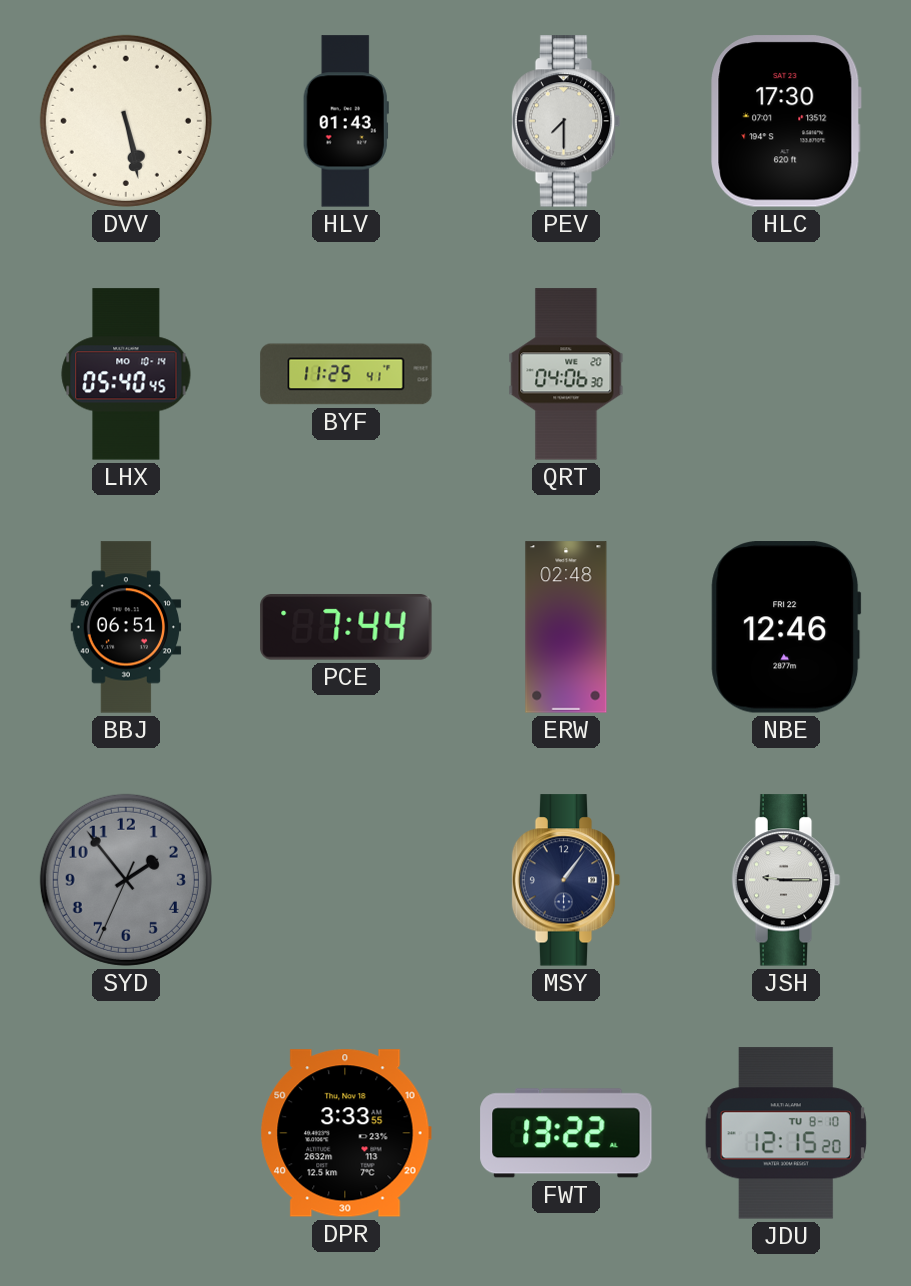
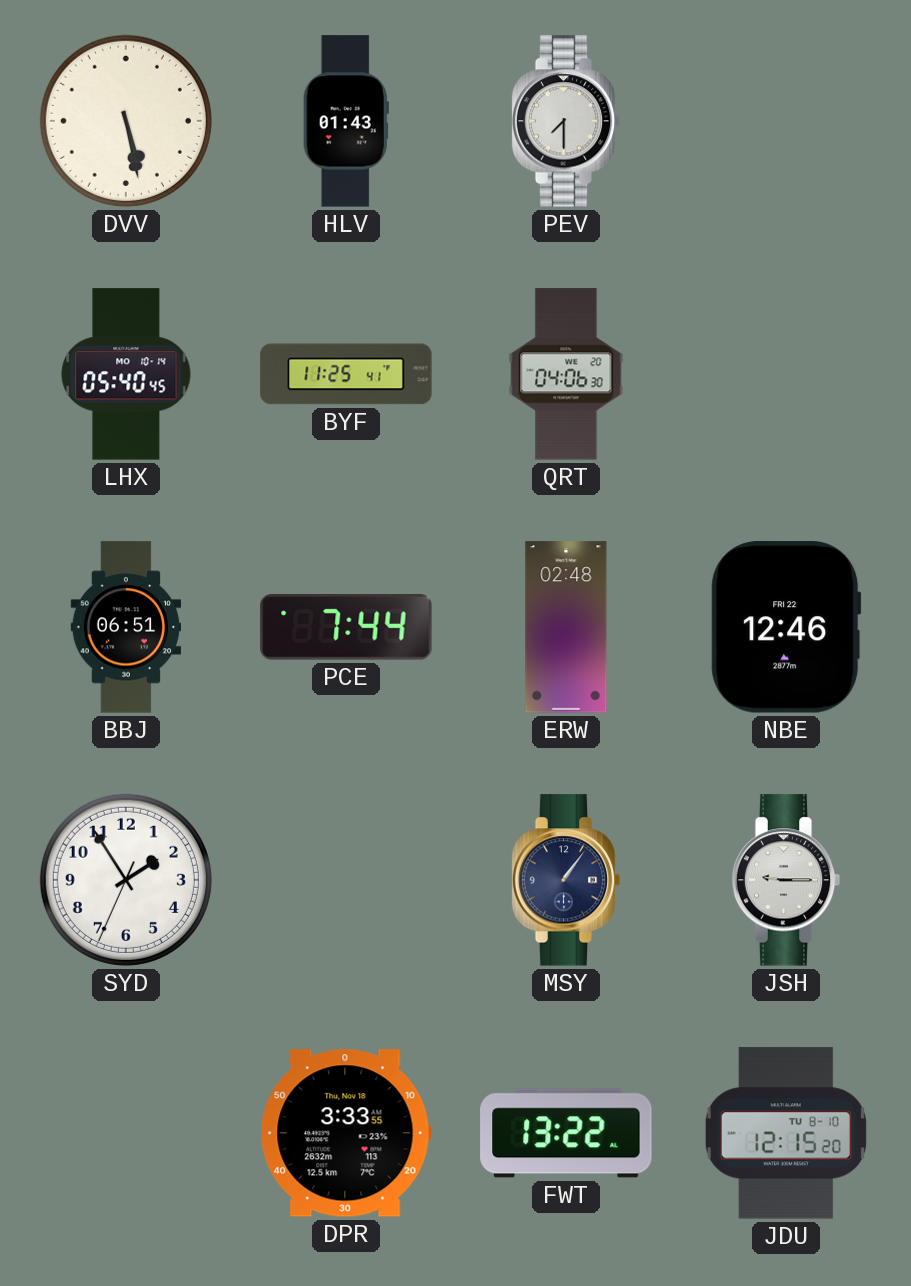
HLC: 17:30 -> none (786, 121)
SYD: 1:53 -> 1:54 (126, 880)
SYD dial: grey -> white (126, 880)
